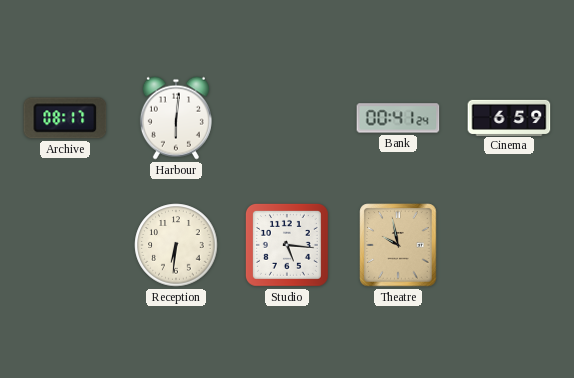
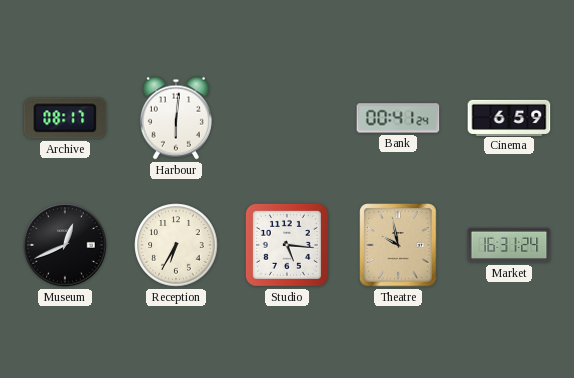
Museum: none -> 12:41 (65, 245)
Reception: 6:31 -> 6:35 (176, 245)
Market: none -> 16:31 (509, 245)
